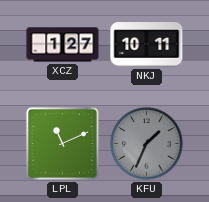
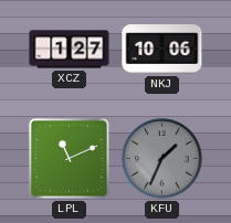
NKJ: 10:11 -> 10:06 (162, 50)
